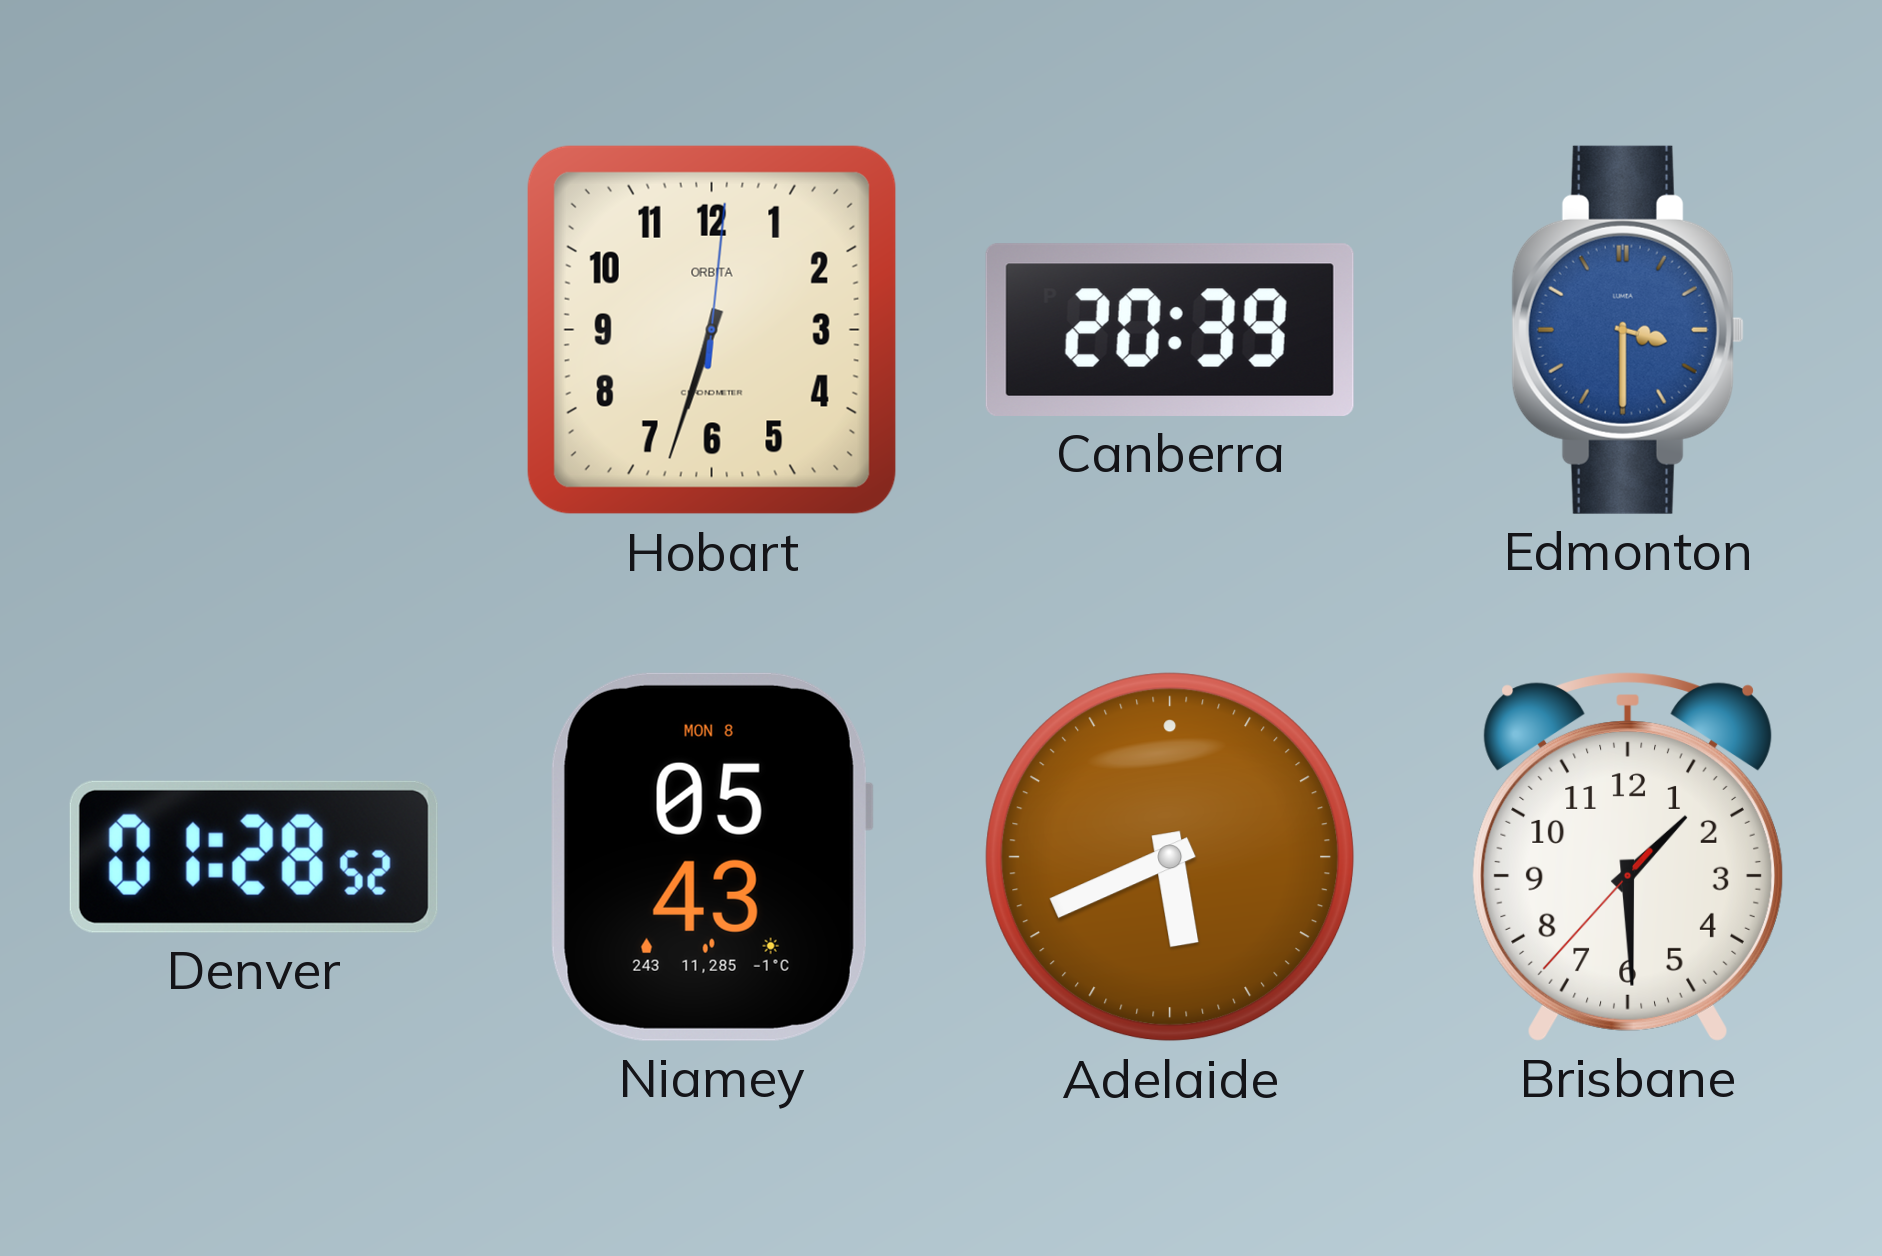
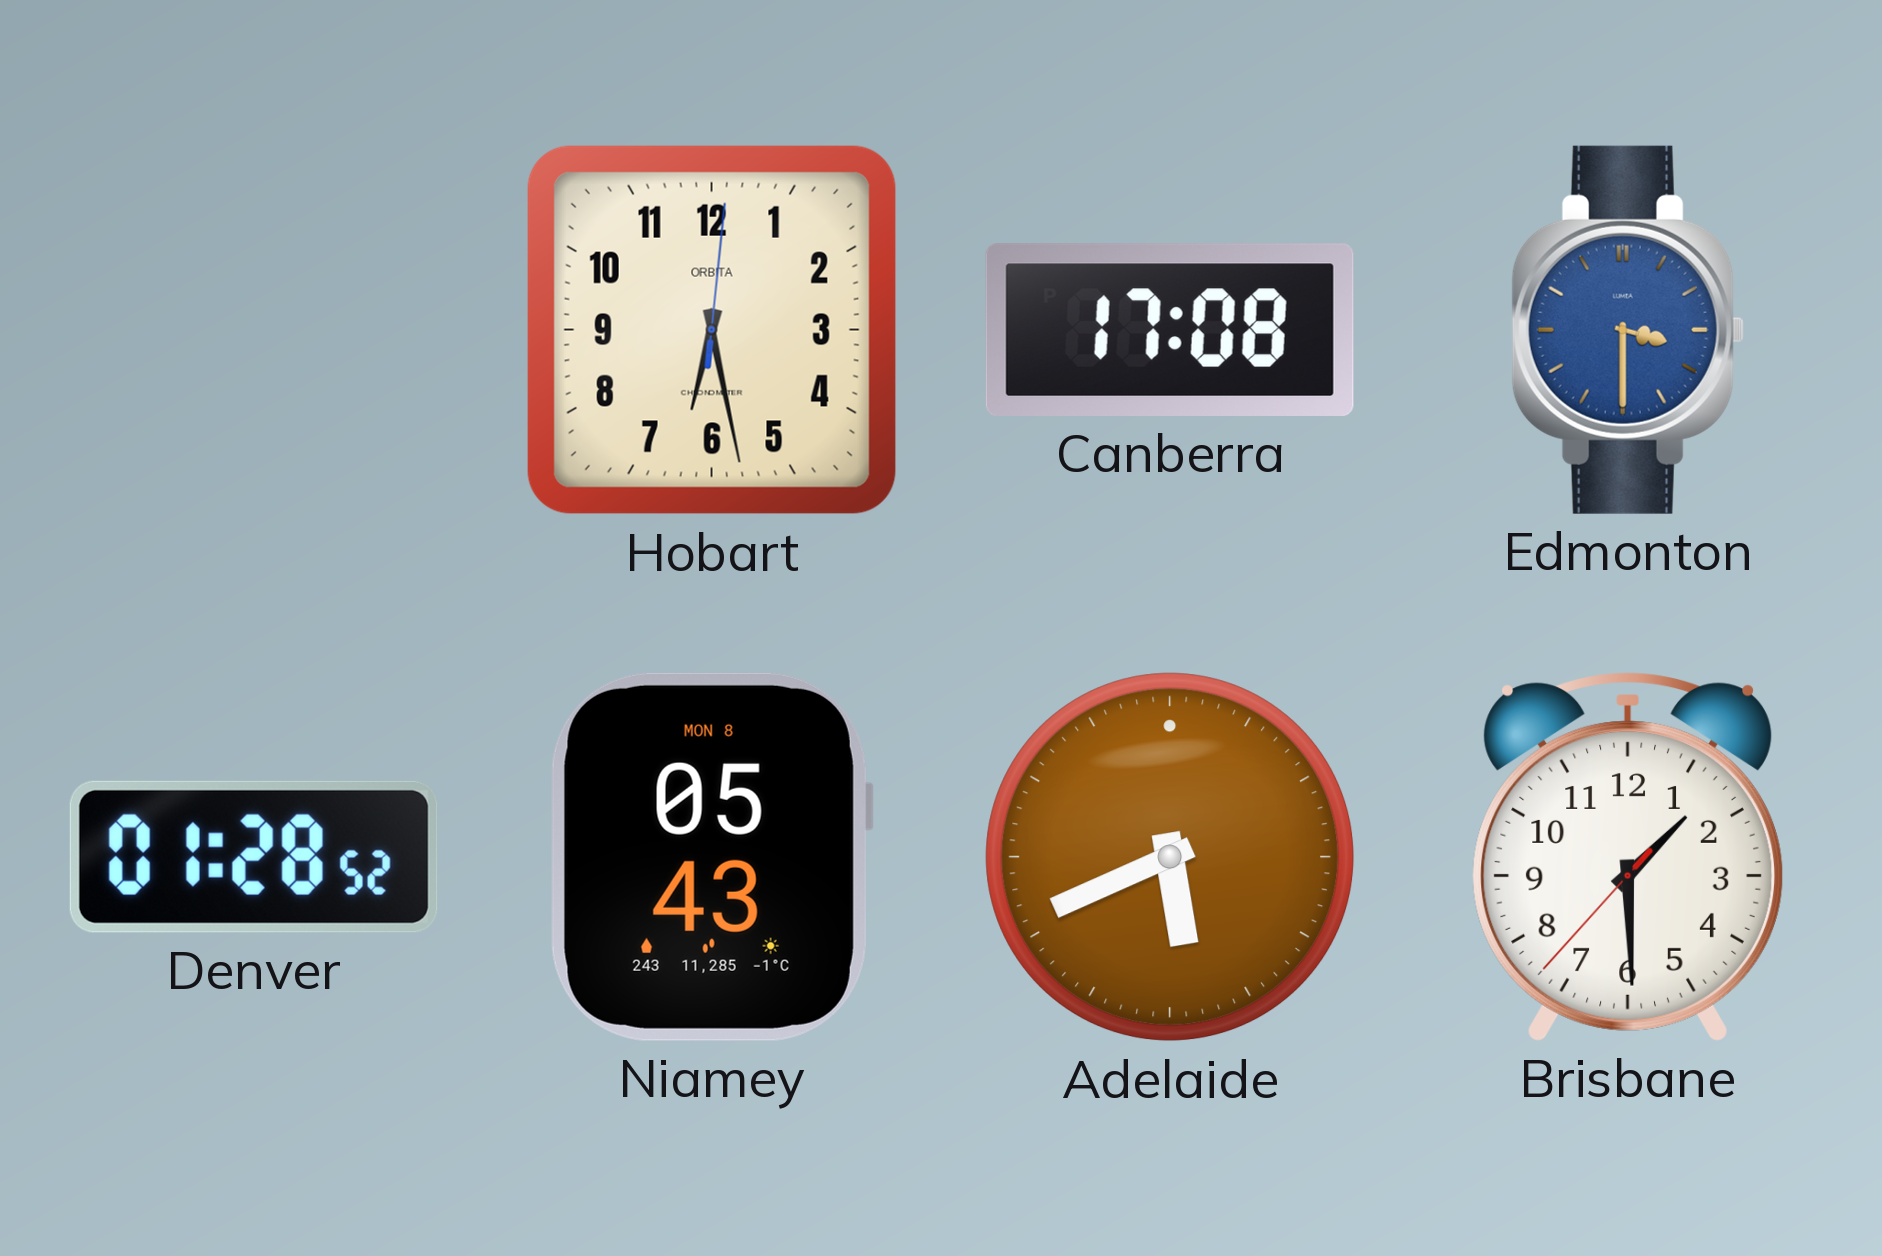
Hobart: 6:33 -> 6:28 (712, 330)
Canberra: 20:39 -> 17:08 (1170, 330)
